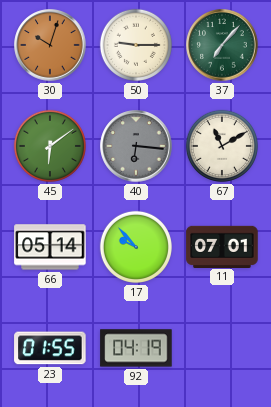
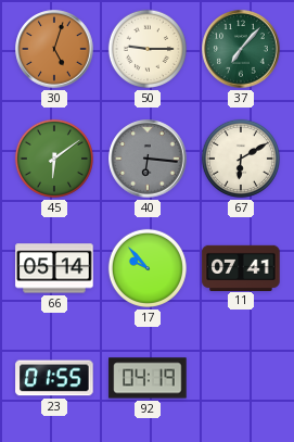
30: 10:03 -> 5:03 (54, 49)
67: 11:10 -> 6:10 (241, 159)
11: 07:01 -> 07:41 (241, 267)
